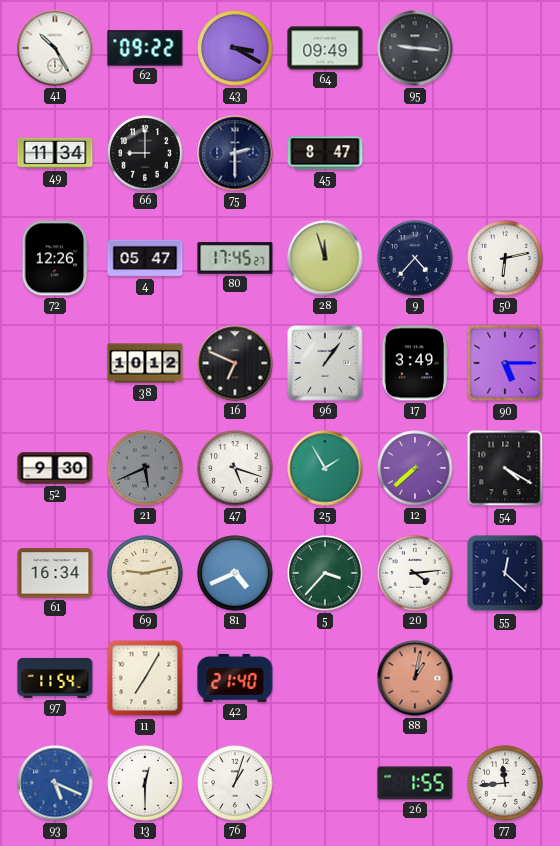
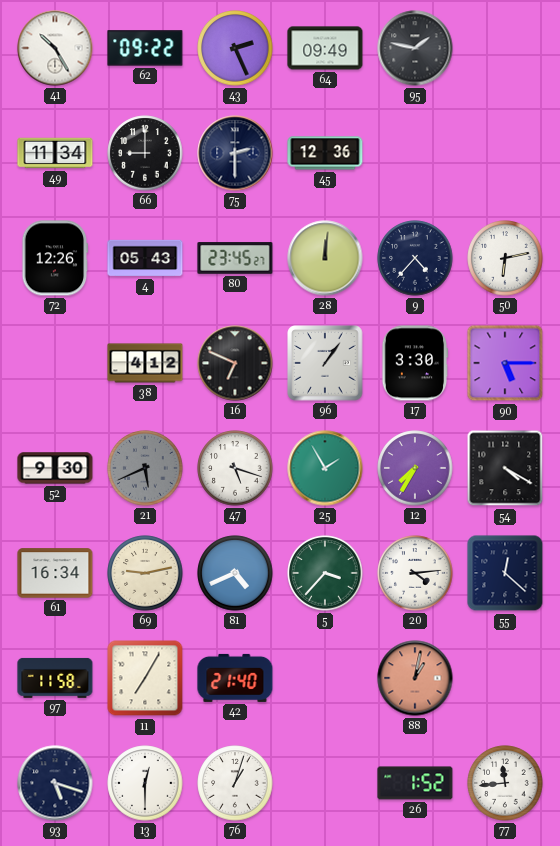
43: 3:20 -> 2:26 (235, 48)
95: 9:16 -> 1:47 (415, 48)
45: 8:47 -> 12:36 (325, 153)
4: 05:47 -> 05:43 (145, 258)
80: 17:45 -> 23:45 (235, 258)
28: 11:57 -> 12:01 (325, 258)
38: 10:12 -> 4:12 (145, 363)
17: 3:49 -> 3:30 (415, 363)
12: 7:38 -> 7:35 (415, 468)
97: 11:54 -> 11:58 (55, 678)
93: 5:19 -> 5:18 (55, 783)
93 dial: blue -> navy (55, 783)
26: 1:55 -> 1:52 (415, 783)
